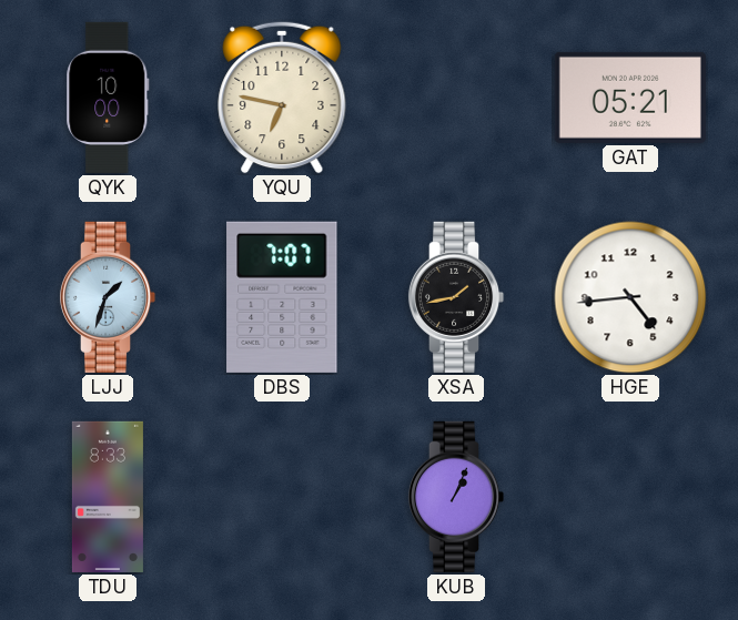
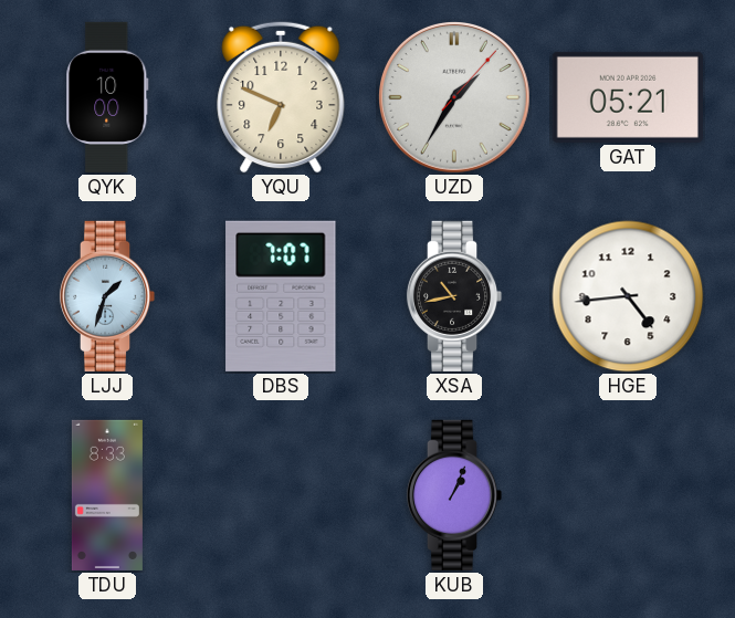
YQU: 6:47 -> 6:49 (281, 97)
UZD: none -> 1:35 (455, 98)
XSA: 1:43 -> 10:43 (454, 296)
